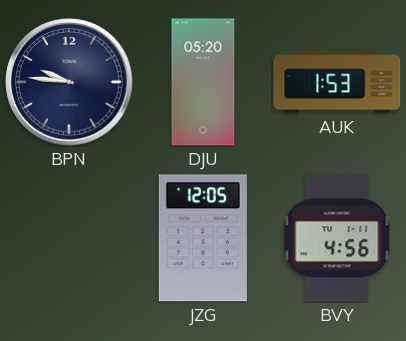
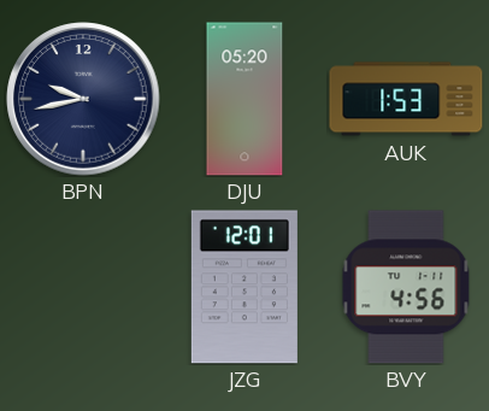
BPN: 9:46 -> 9:43 (83, 99)
JZG: 12:05 -> 12:01 (244, 287)
